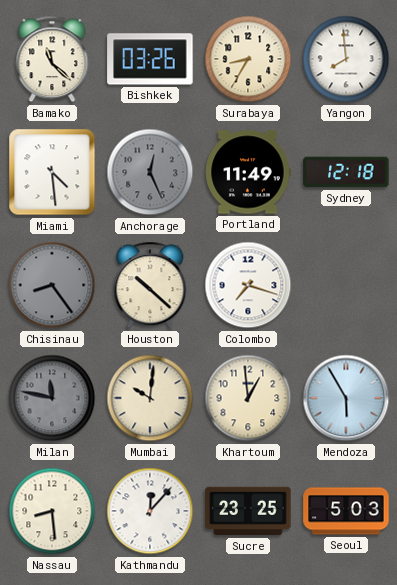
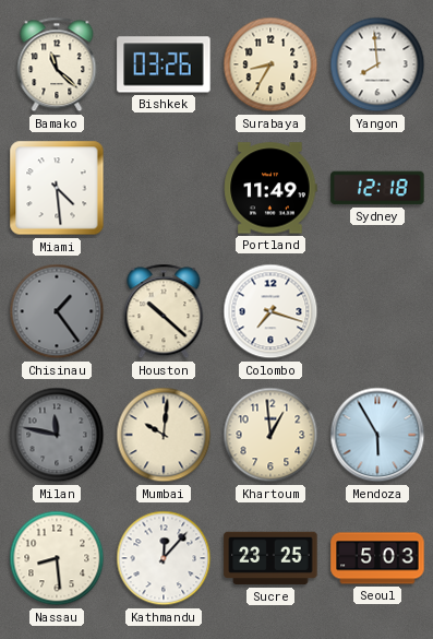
Anchorage: 12:26 -> none (150, 172)
Chisinau: 8:24 -> 1:24 (57, 311)
